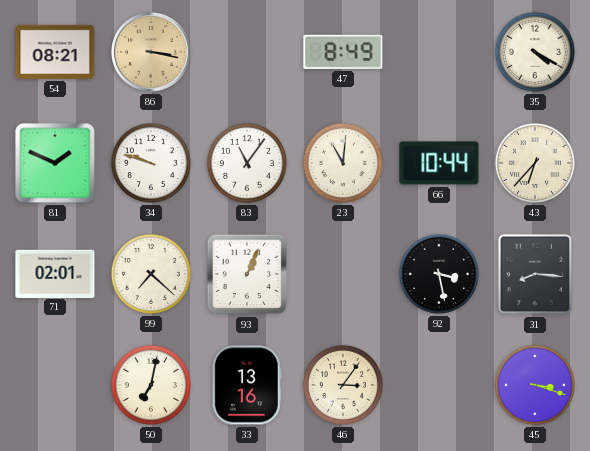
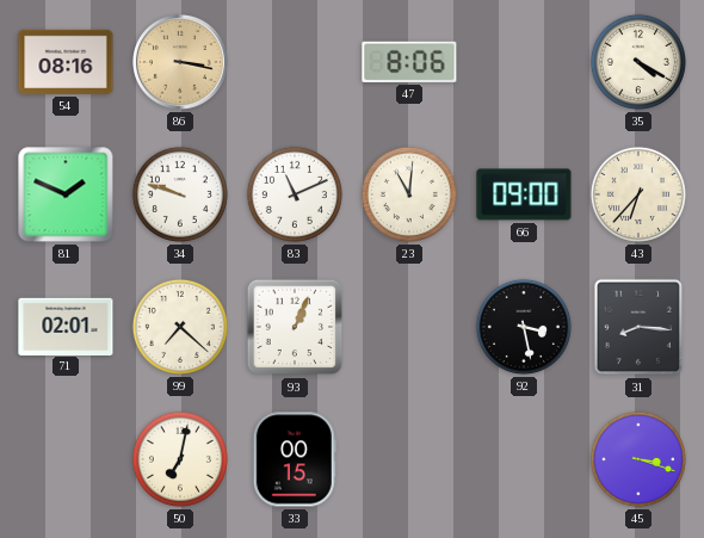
54: 08:21 -> 08:16 (66, 62)
47: 8:49 -> 8:06 (409, 62)
83: 11:06 -> 11:11 (295, 194)
66: 10:44 -> 09:00 (524, 194)
33: 13:16 -> 00:15 (295, 459)
46: 3:06 -> none (343, 385)
